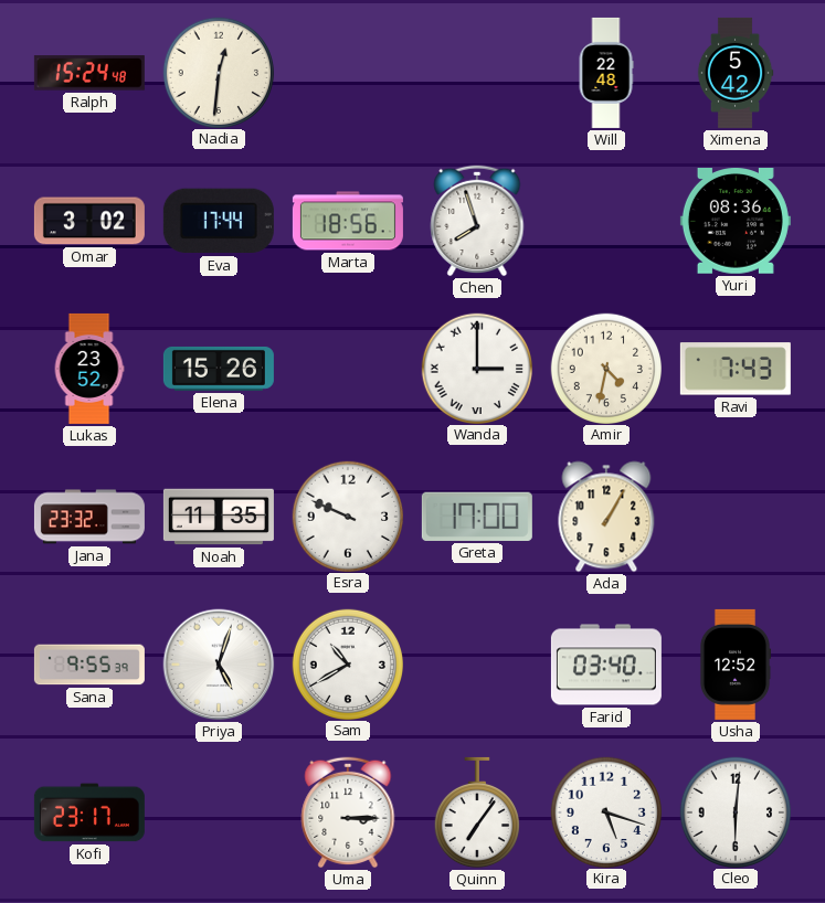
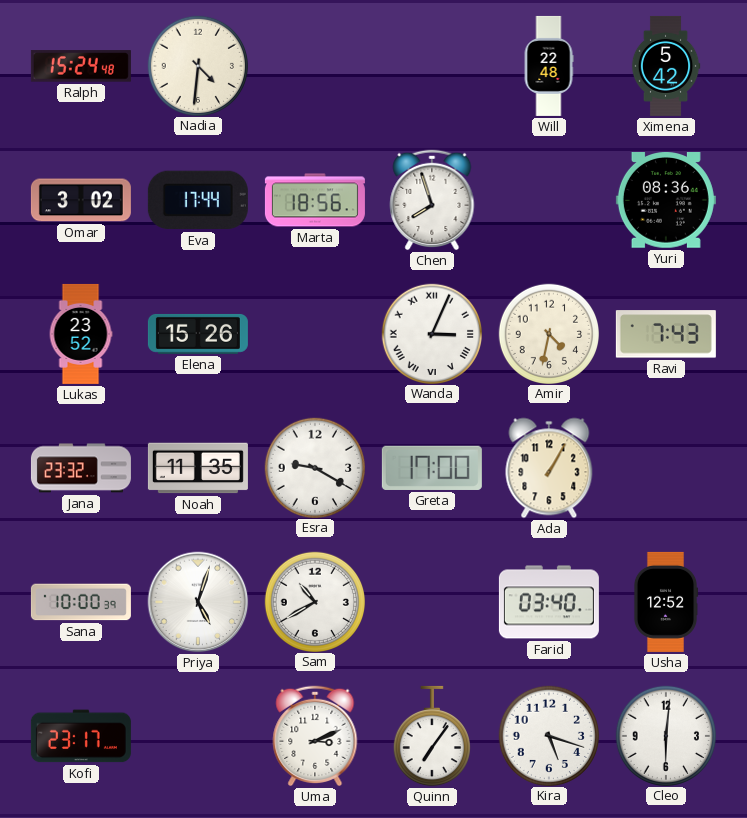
Nadia: 12:31 -> 4:31 (197, 65)
Wanda: 3:00 -> 3:04 (431, 333)
Esra: 9:49 -> 9:20 (314, 467)
Sana: 9:55 -> 10:00 (81, 602)
Uma: 3:15 -> 3:11 (315, 736)
